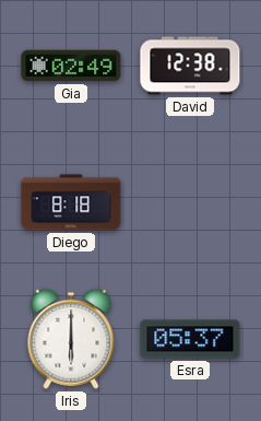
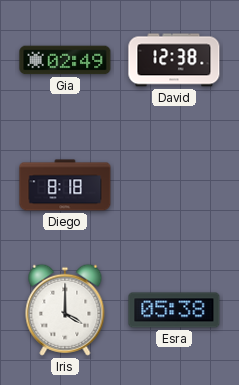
Iris: 6:00 -> 4:00 (65, 310)
Esra: 05:37 -> 05:38 (174, 310)
